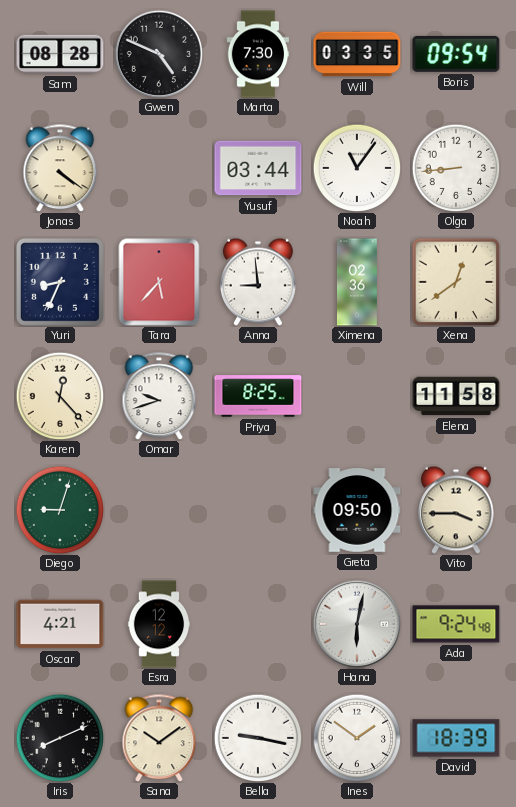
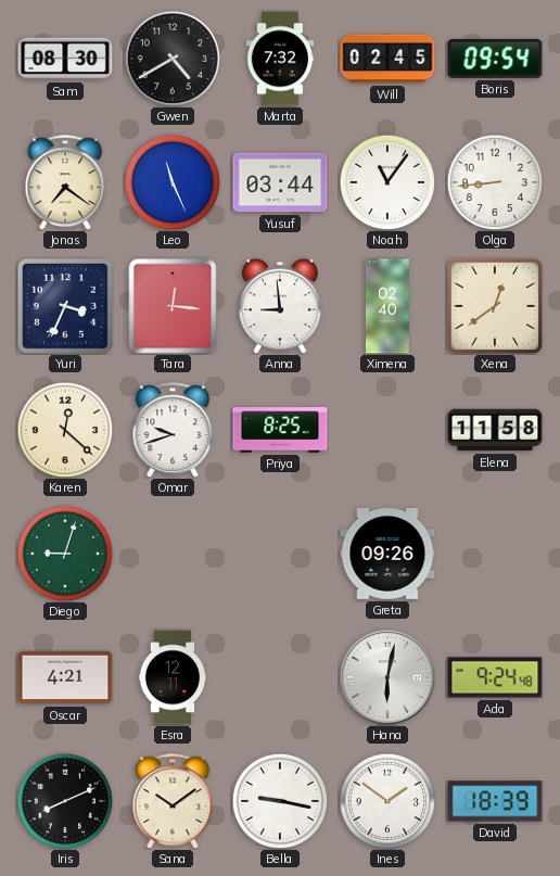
Sam: 08:28 -> 08:30 (65, 59)
Gwen: 4:49 -> 4:40 (171, 58)
Marta: 7:30 -> 7:32 (280, 59)
Will: 03:35 -> 02:45 (387, 59)
Jonas: 4:21 -> 7:21 (65, 182)
Leo: none -> 11:26 (173, 182)
Yuri: 8:34 -> 3:34 (65, 306)
Tara: 5:37 -> 12:16 (173, 306)
Ximena: 02:36 -> 02:40 (387, 306)
Karen: 12:23 -> 12:22 (65, 430)
Greta: 09:50 -> 09:26 (387, 554)
Vito: 3:45 -> none (456, 510)
Esra: 12:12 -> 12:11 (173, 677)
